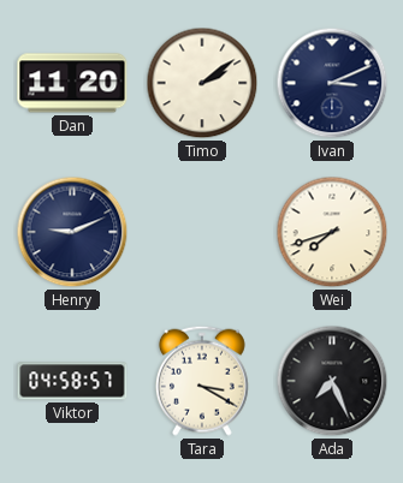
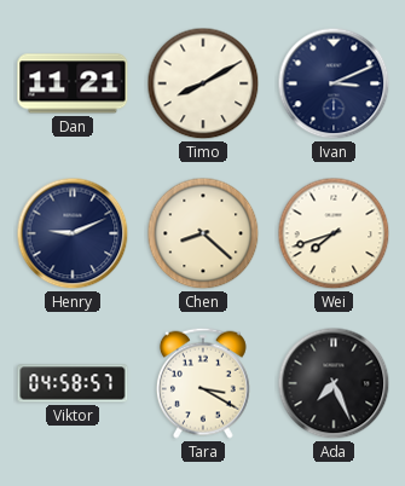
Dan: 11:20 -> 11:21 (73, 83)
Timo: 2:09 -> 8:10 (203, 83)
Chen: none -> 8:22 (203, 233)
